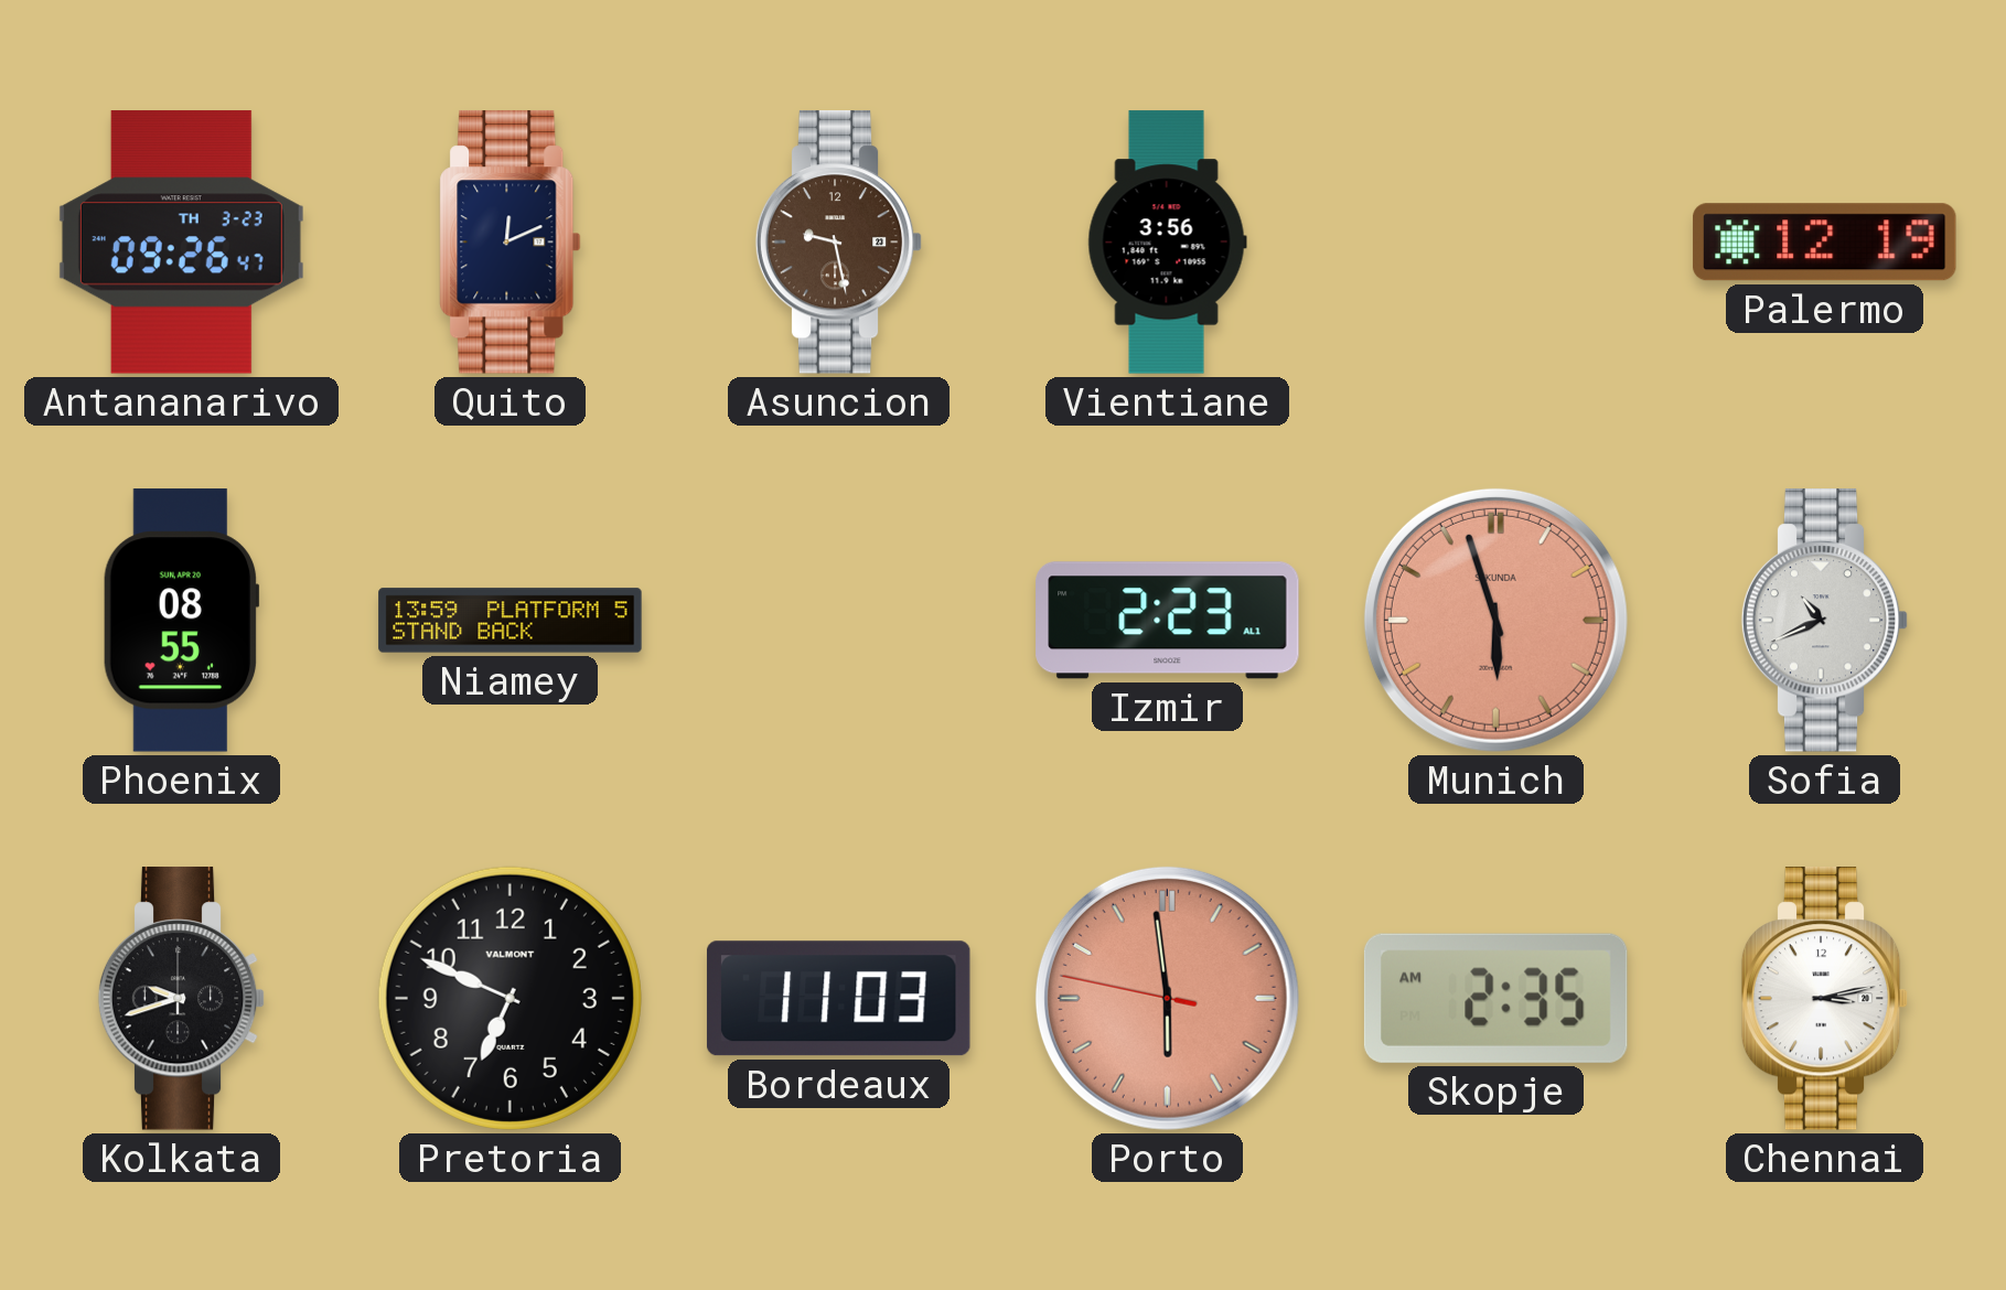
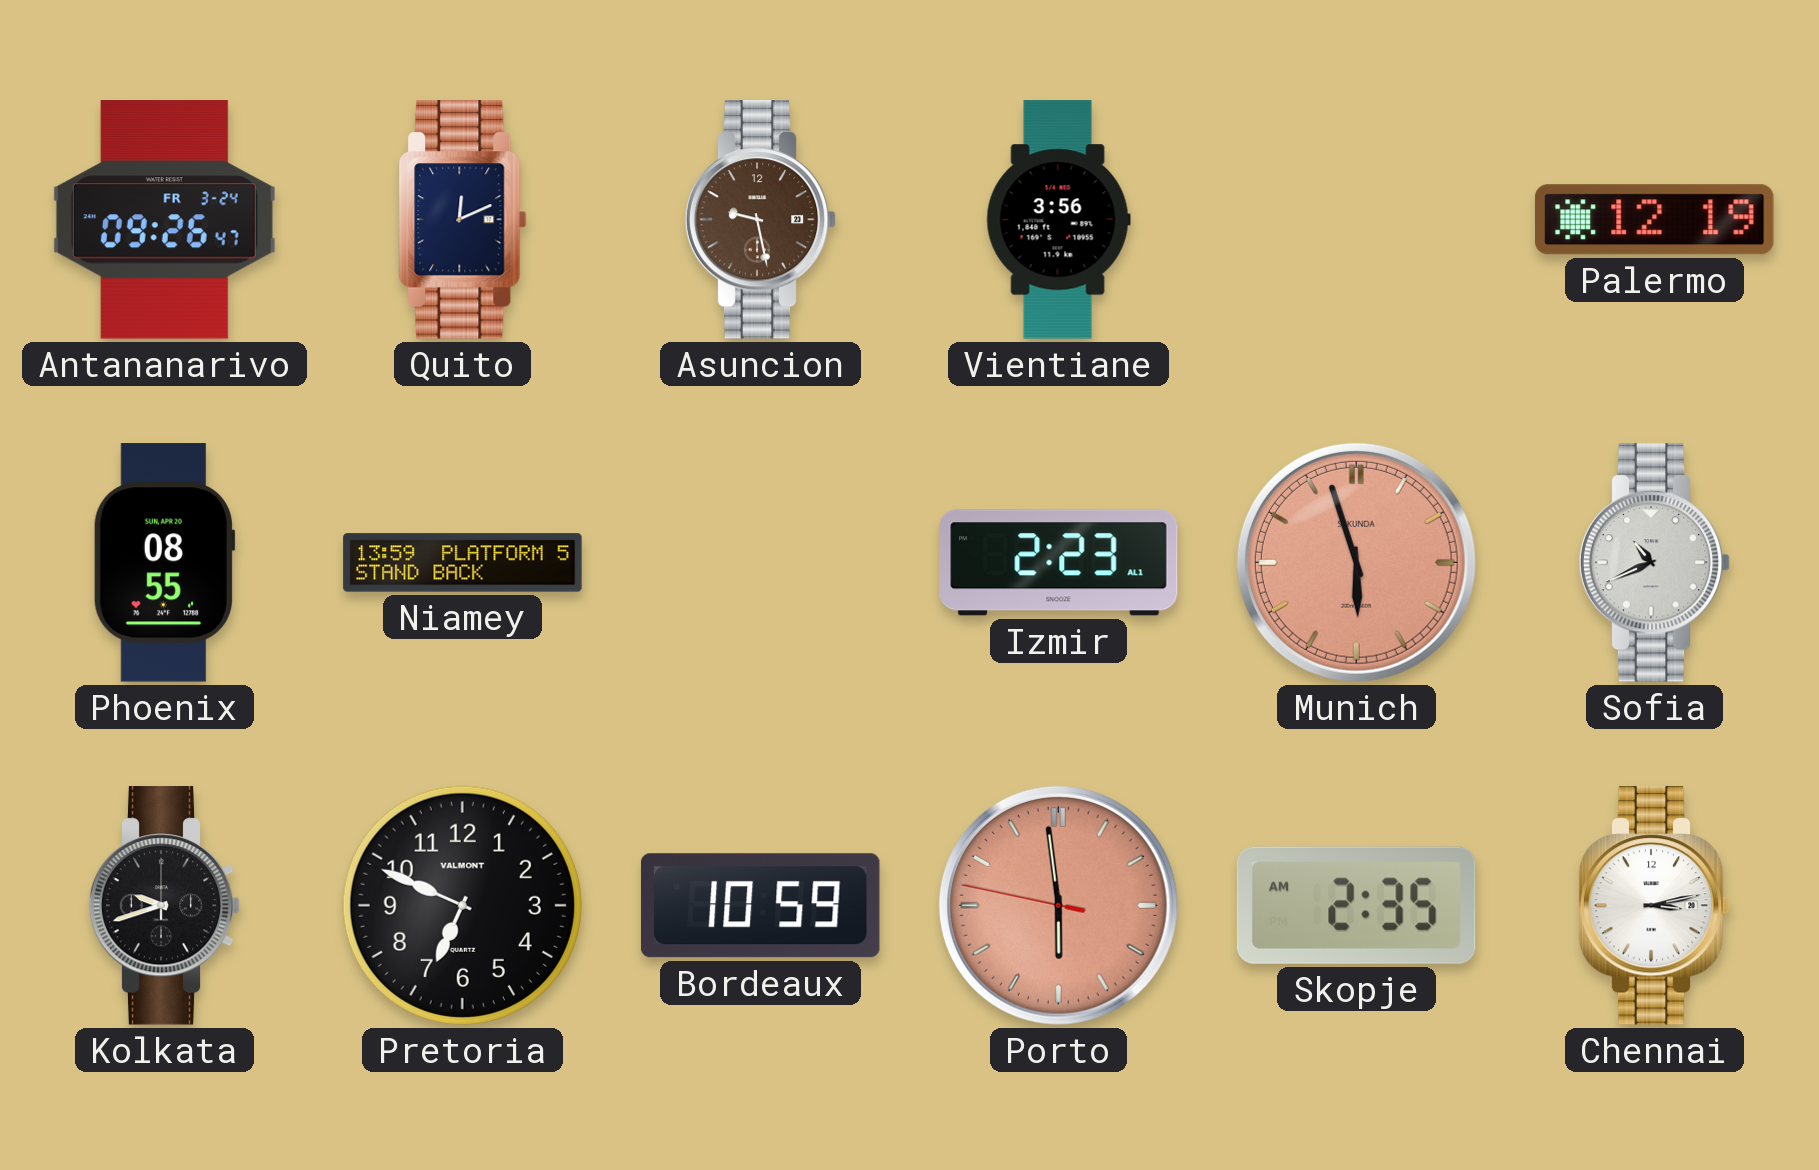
Antananarivo date: TH 3-23 -> FR 3-24 (164, 220)
Bordeaux: 11:03 -> 10:59 (760, 906)
